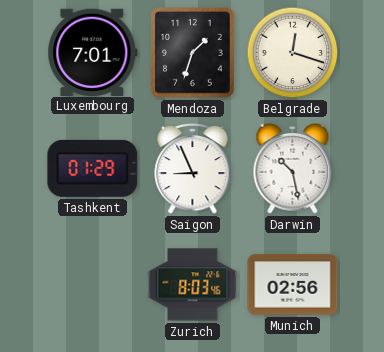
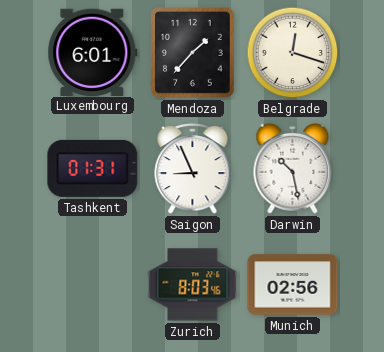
Luxembourg: 7:01 -> 6:01 (93, 52)
Mendoza: 1:33 -> 1:37 (193, 53)
Tashkent: 01:29 -> 01:31 (93, 168)
